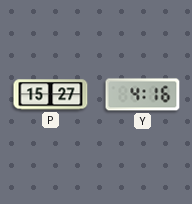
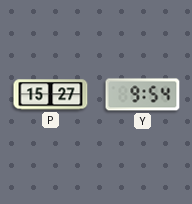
Y: 4:16 -> 9:54 (143, 95)
